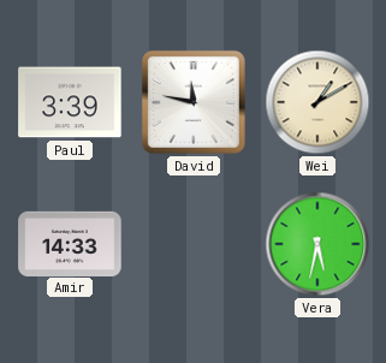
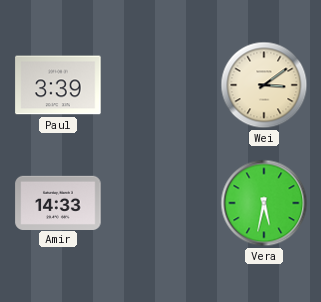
David: 11:47 -> none (194, 102)
Wei: 1:10 -> 3:09 (264, 85)
